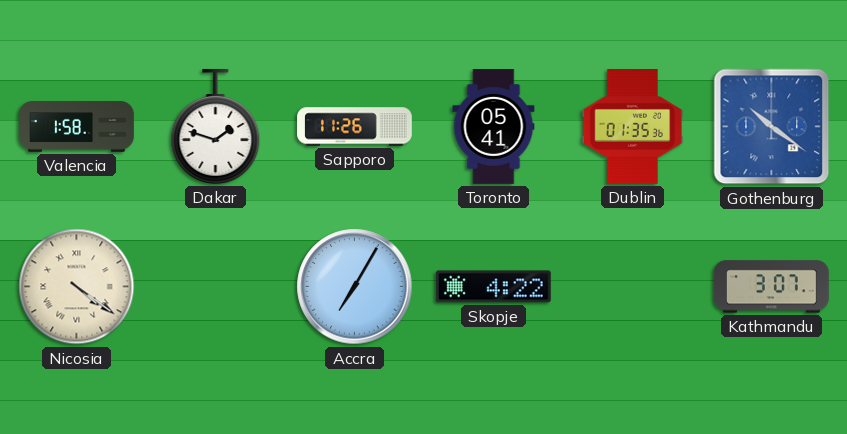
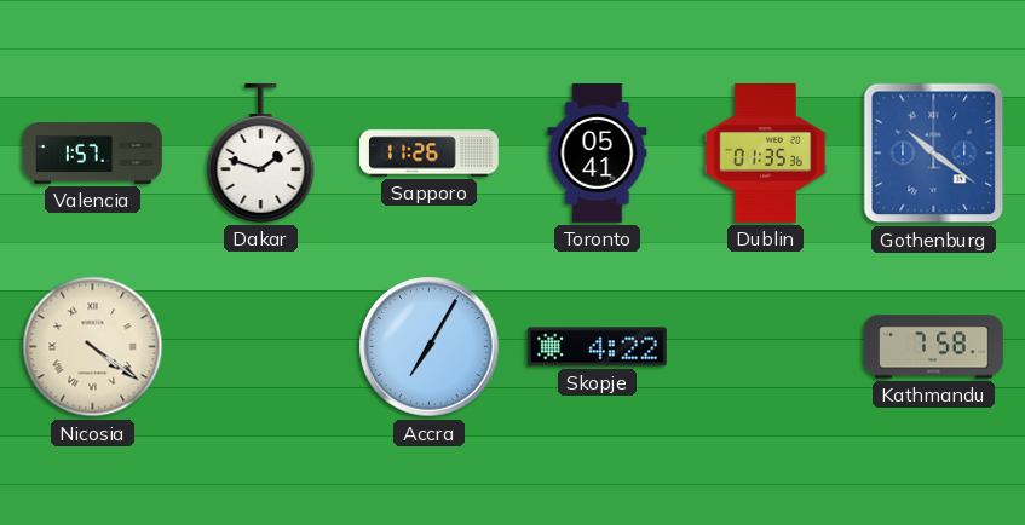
Valencia: 1:58 -> 1:57 (93, 154)
Kathmandu: 3:07 -> 7:58 (933, 347)
